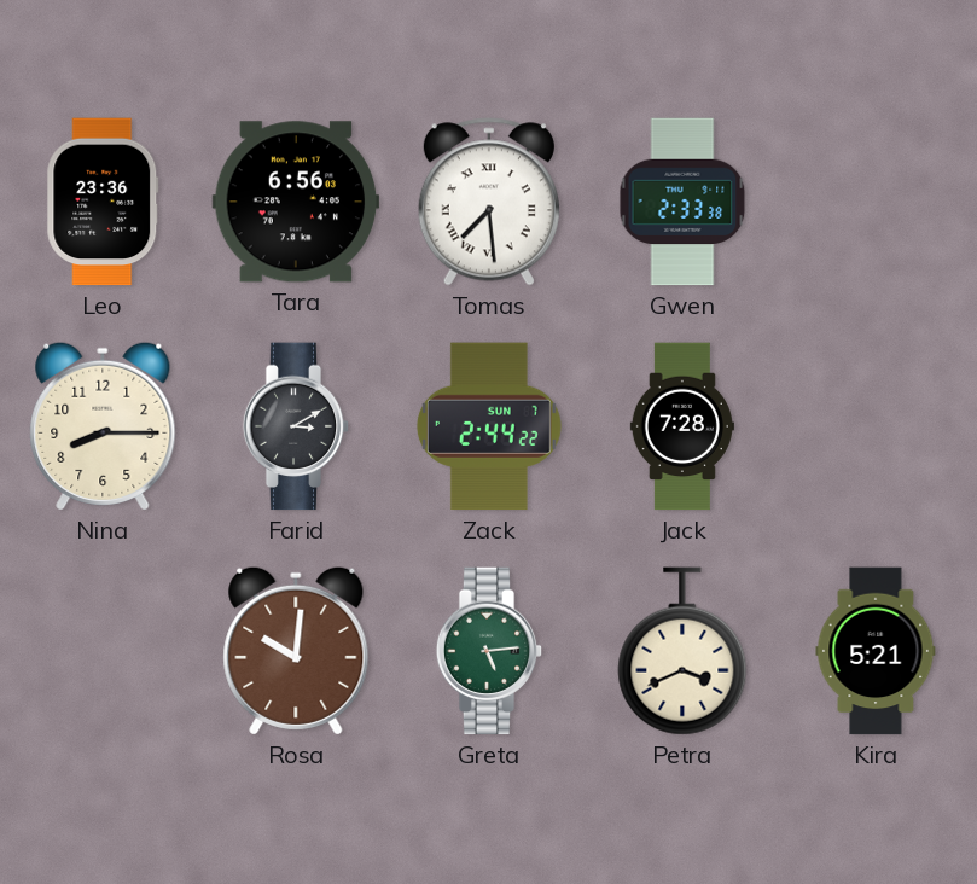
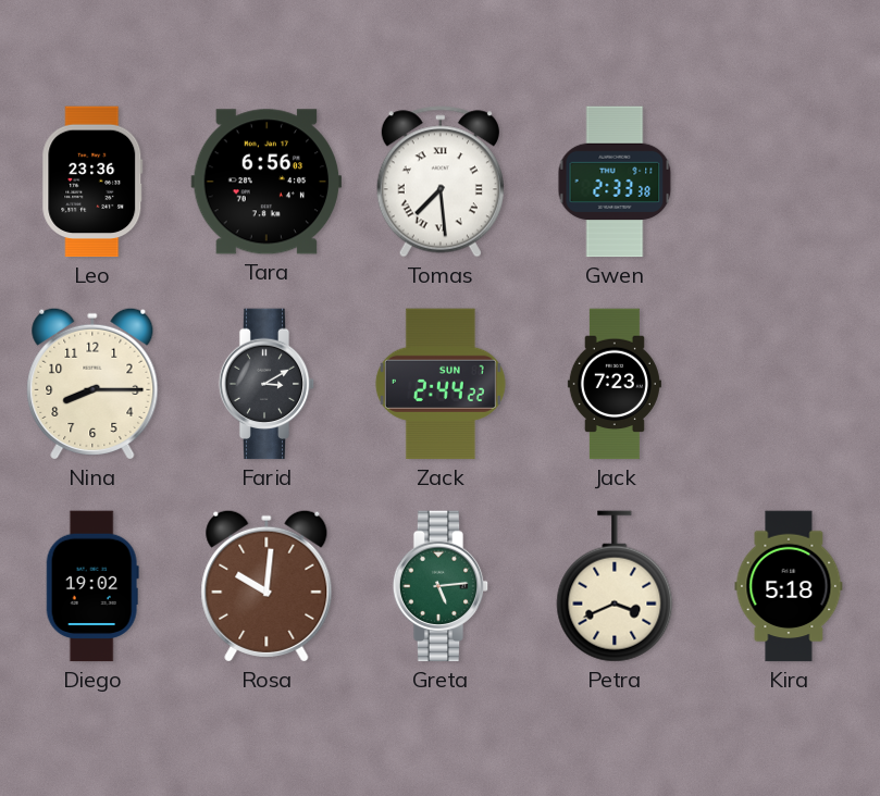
Jack: 7:28 -> 7:23 (615, 384)
Diego: none -> 19:02 (92, 586)
Kira: 5:21 -> 5:18 (789, 586)
